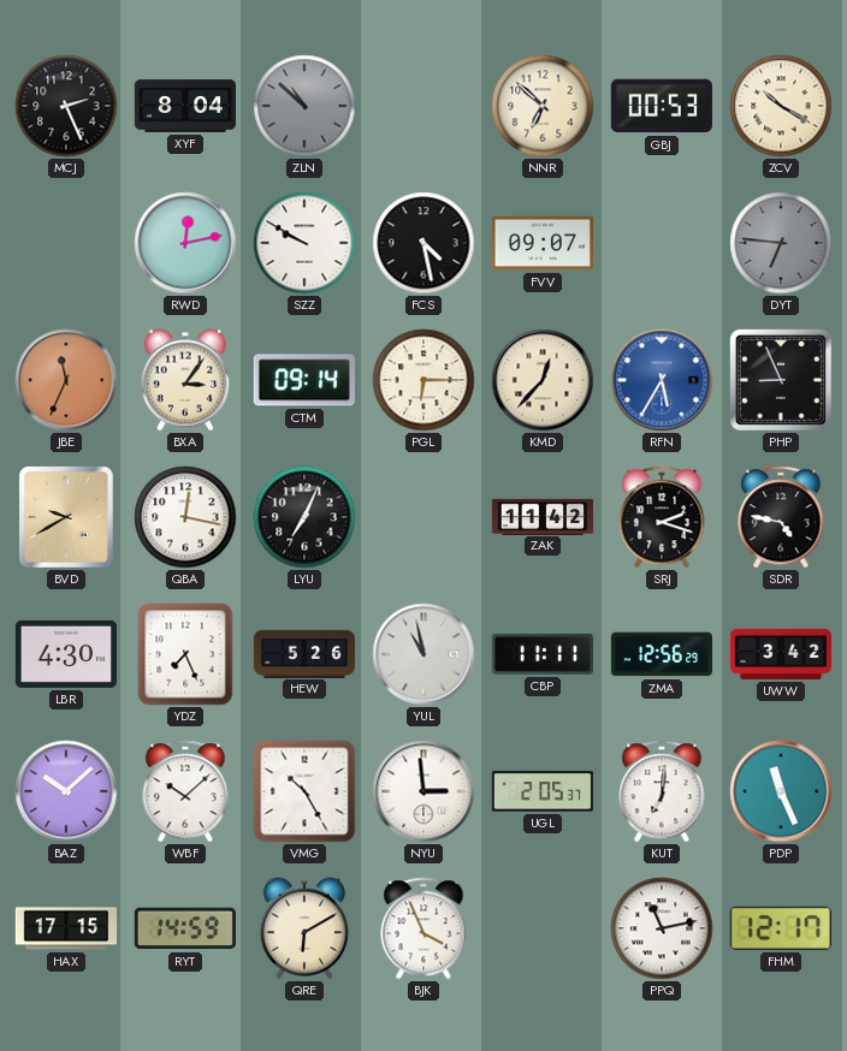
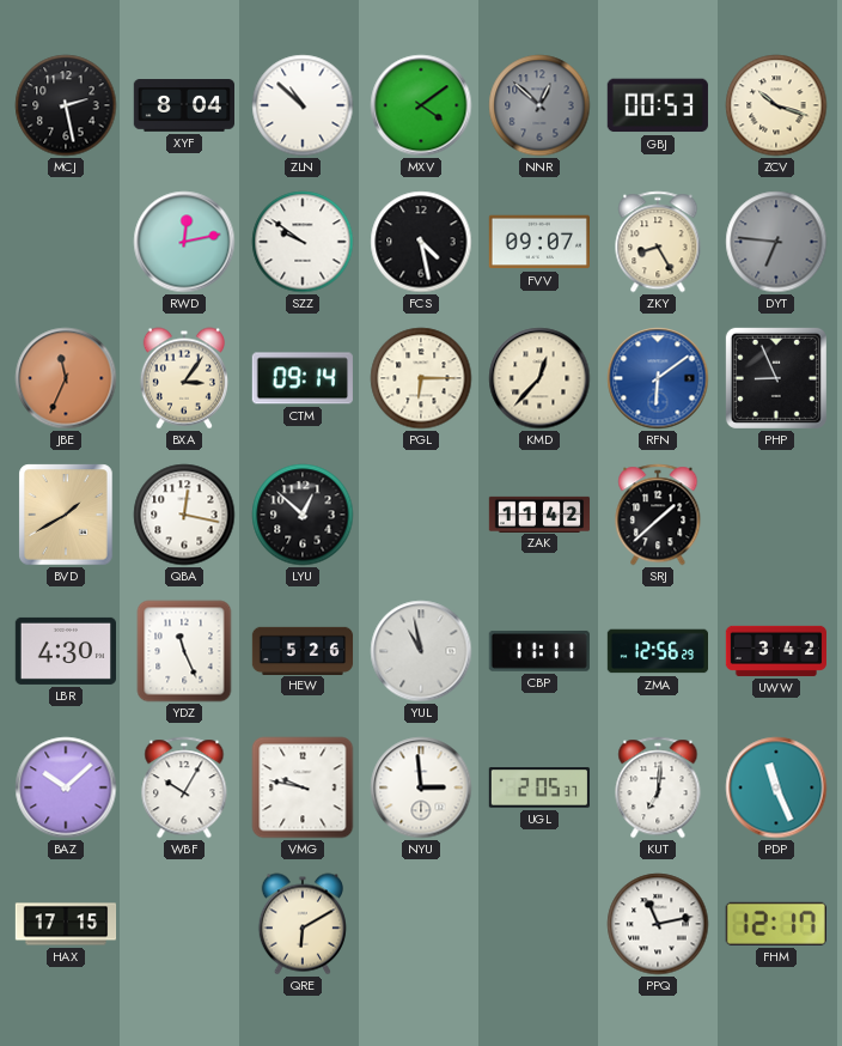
MCJ: 2:26 -> 2:28 (66, 105)
ZLN dial: grey -> white (303, 105)
MXV: none -> 4:09 (421, 105)
NNR: 6:52 -> 12:52 (539, 105)
NNR dial: cream -> grey (539, 105)
ZCV: 10:20 -> 10:18 (776, 105)
SZZ: 9:50 -> 9:51 (303, 242)
ZKY: none -> 8:25 (658, 242)
RFN: 5:35 -> 6:09 (658, 378)
BVD: 9:40 -> 1:40 (66, 515)
LYU: 7:04 -> 12:52 (303, 515)
SRJ: 2:18 -> 1:38 (658, 515)
SDR: 4:47 -> none (781, 517)
YDZ: 7:26 -> 11:26 (184, 651)
WBF: 10:08 -> 10:05 (184, 787)
VMG: 10:25 -> 9:47 (303, 787)
RYT: 14:59 -> none (185, 928)
BJK: 3:56 -> none (423, 928)
